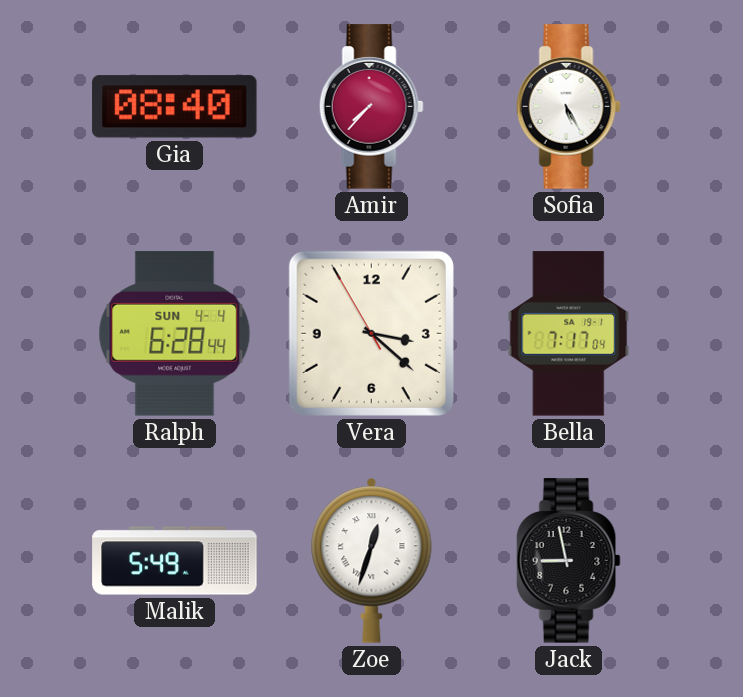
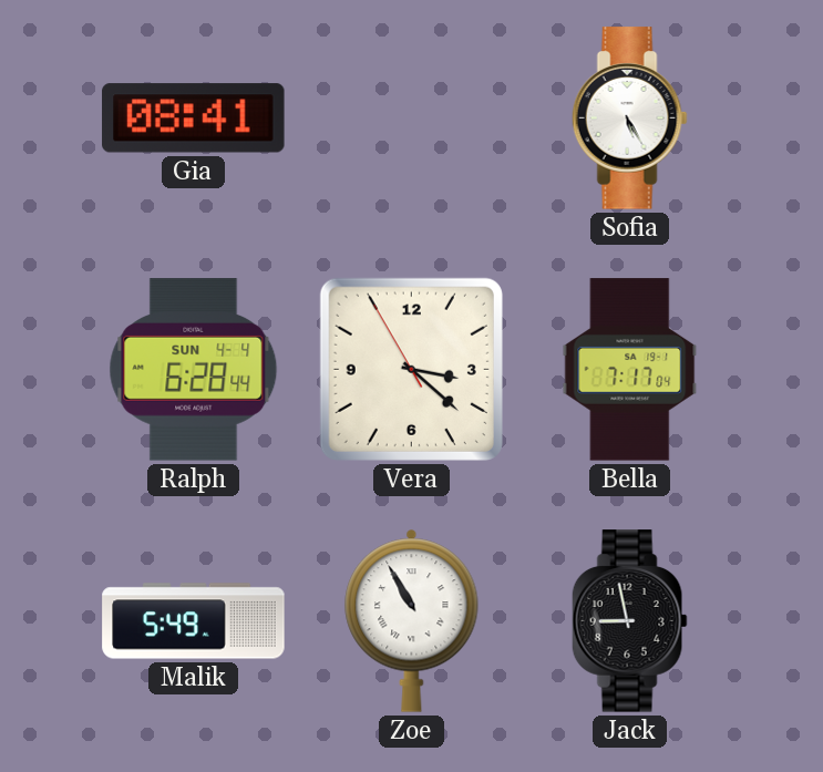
Gia: 08:40 -> 08:41 (194, 119)
Amir: 7:37 -> none (371, 107)
Zoe: 12:33 -> 10:55 (412, 620)
